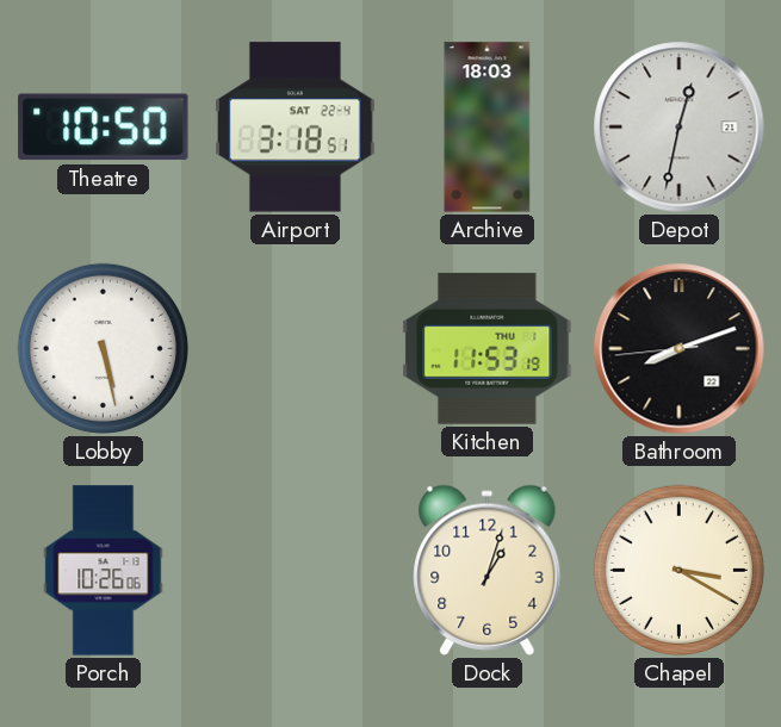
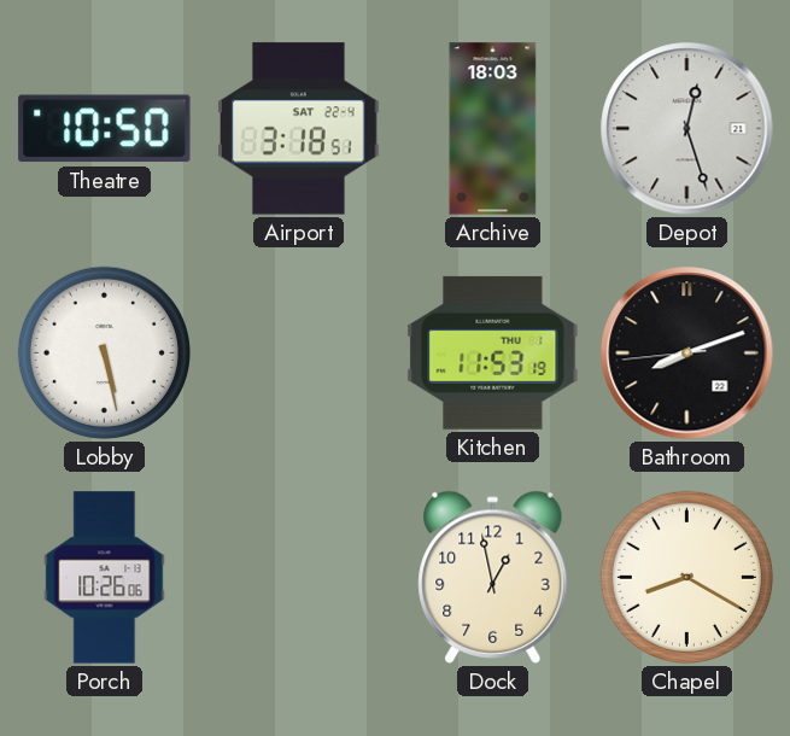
Depot: 12:32 -> 12:27 (687, 129)
Dock: 1:03 -> 12:58 (493, 577)
Chapel: 3:20 -> 8:20 (686, 577)
